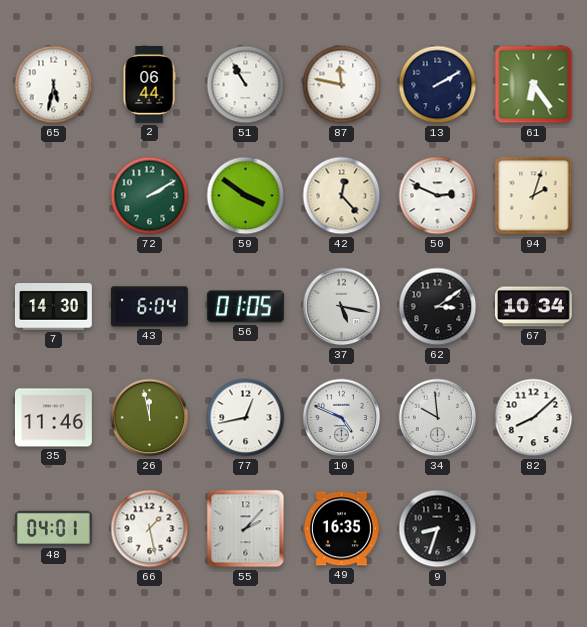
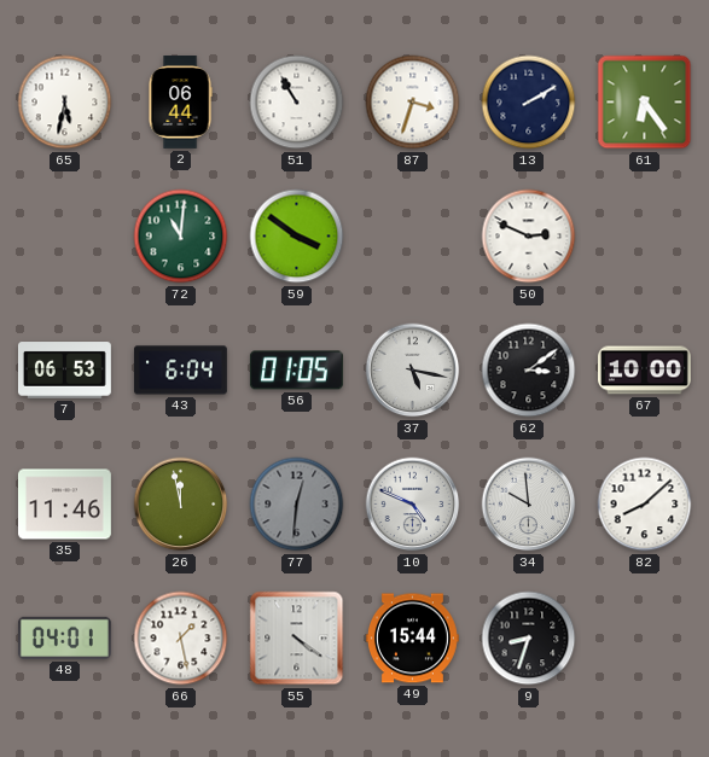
87: 11:47 -> 3:33 (413, 103)
72: 2:10 -> 11:01 (181, 237)
42: 12:23 -> none (342, 196)
94: 2:03 -> none (534, 196)
7: 14:30 -> 06:53 (64, 371)
67: 10:34 -> 10:00 (645, 371)
77: 12:43 -> 12:31 (297, 505)
77 dial: white -> grey (297, 505)
55: 2:07 -> 4:21 (297, 639)
49: 16:35 -> 15:44 (412, 639)
